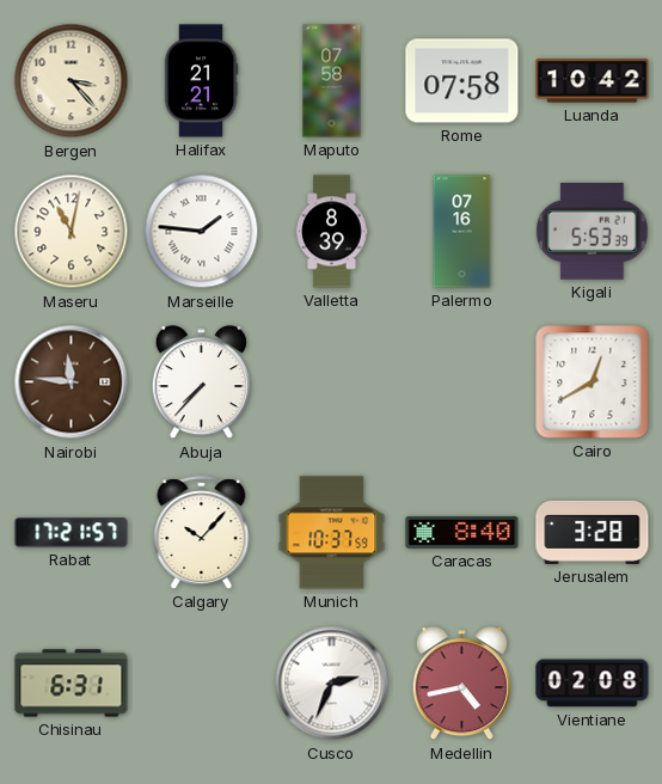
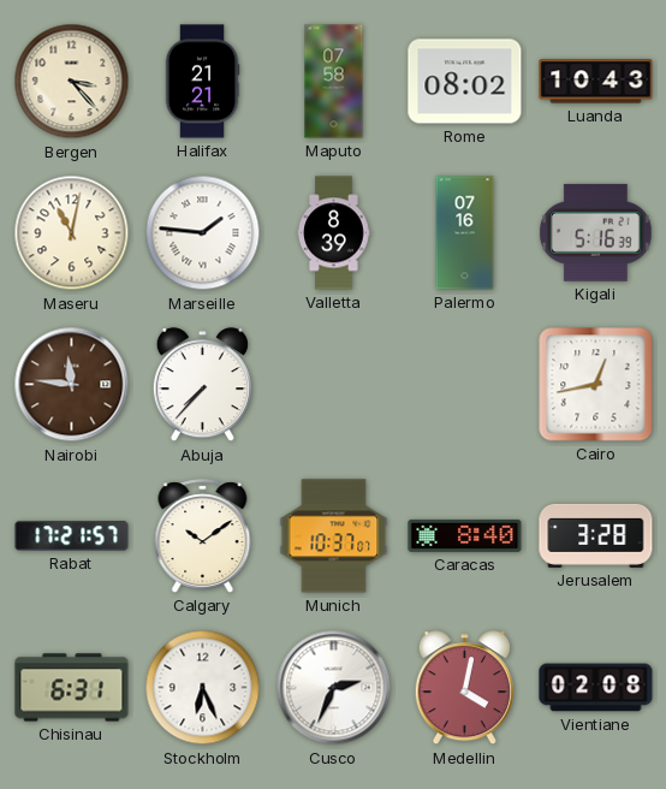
Rome: 07:58 -> 08:02 (465, 82)
Luanda: 10:42 -> 10:43 (596, 82)
Kigali: 5:53 -> 5:16 (595, 232)
Cairo: 12:40 -> 12:43 (596, 385)
Calgary: 10:07 -> 10:09 (203, 536)
Munich: 10:37:59 -> 10:37:07 (334, 536)
Stockholm: none -> 6:26 (203, 688)
Medellin: 4:43 -> 4:02 (464, 688)
